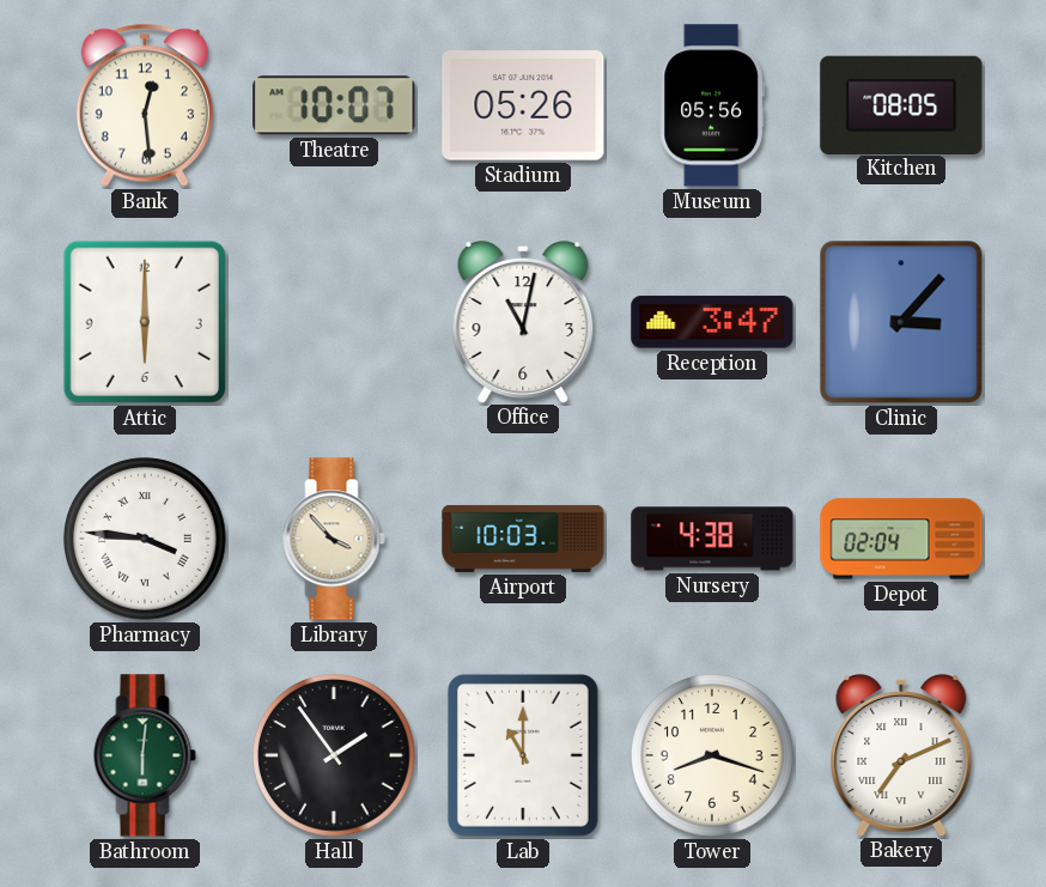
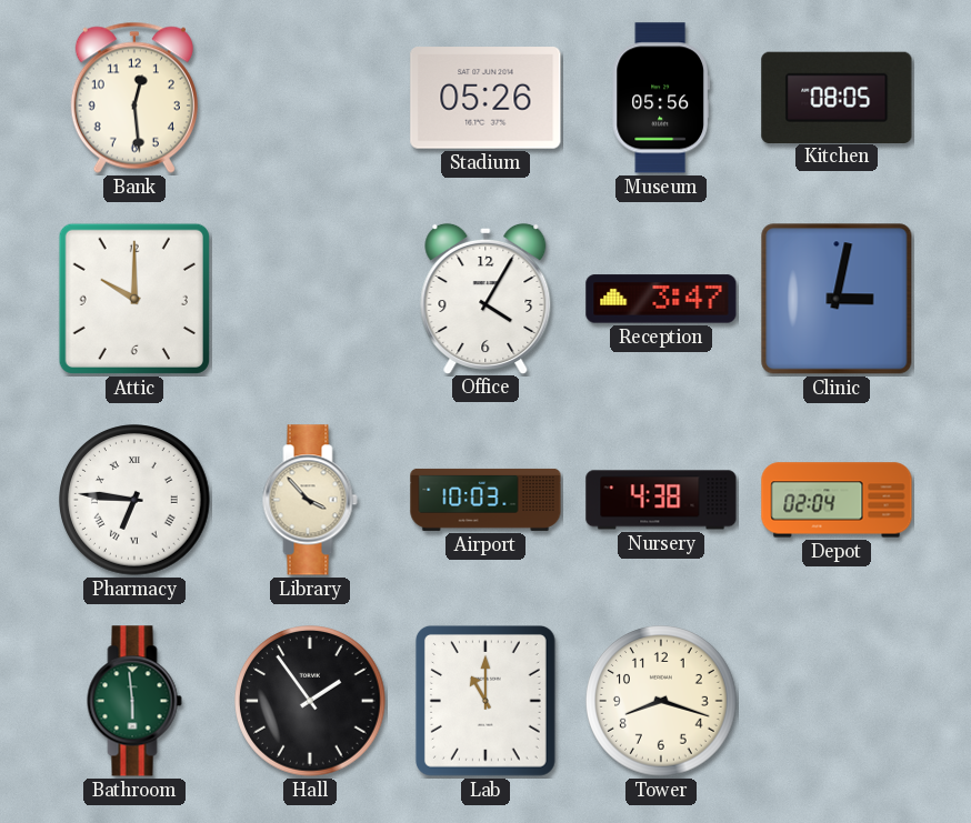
Theatre: 10:07 -> none (334, 105)
Attic: 6:00 -> 10:00 (134, 299)
Office: 11:02 -> 4:05 (485, 298)
Clinic: 3:07 -> 3:02 (837, 299)
Pharmacy: 3:46 -> 6:46 (134, 500)
Bathroom: 6:01 -> 5:59 (134, 701)
Bakery: 7:11 -> none (901, 754)
